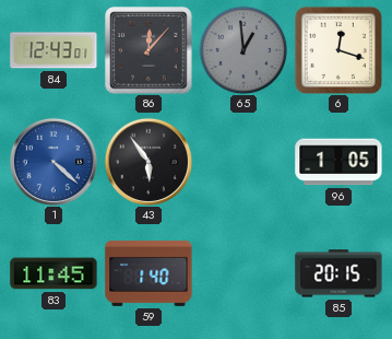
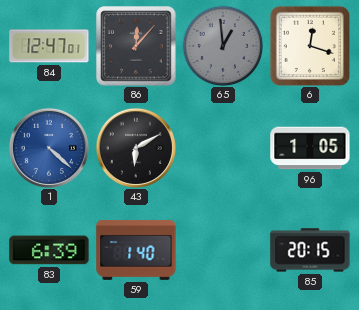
84: 12:43 -> 12:47 (49, 46)
43: 5:54 -> 6:10 (136, 148)
83: 11:45 -> 6:39 (49, 250)
